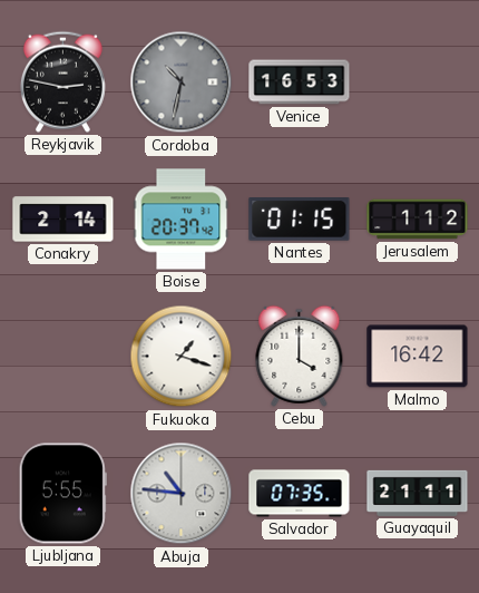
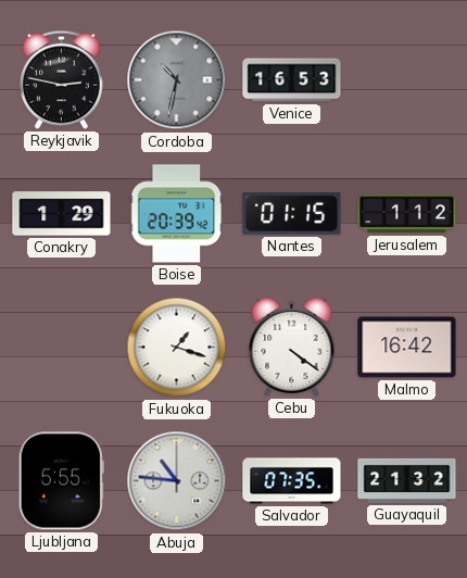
Conakry: 2:14 -> 1:29 (62, 214)
Boise: 20:37 -> 20:39 (177, 214)
Cebu: 4:00 -> 4:21 (292, 347)
Guayaquil: 21:11 -> 21:32 (407, 480)
